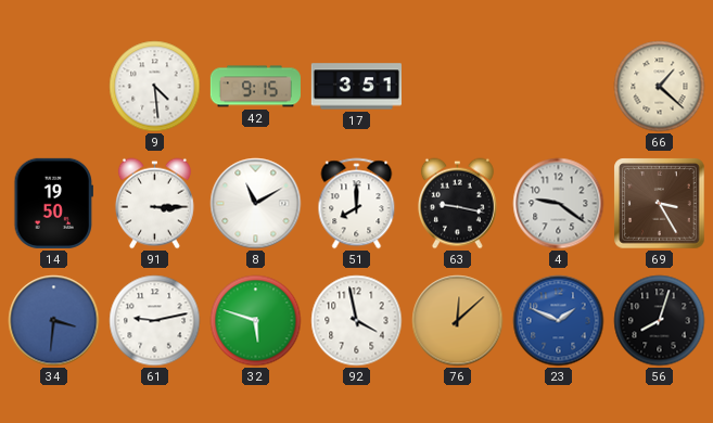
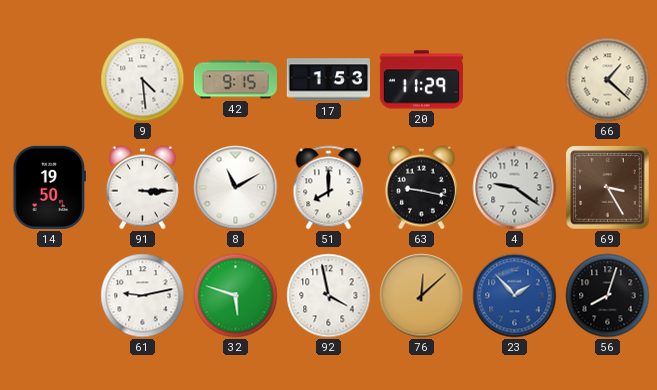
17: 3:51 -> 1:53 (328, 80)
20: none -> 11:29 (421, 80)
34: 3:31 -> none (54, 321)
23: 1:49 -> 1:53 (515, 296)
